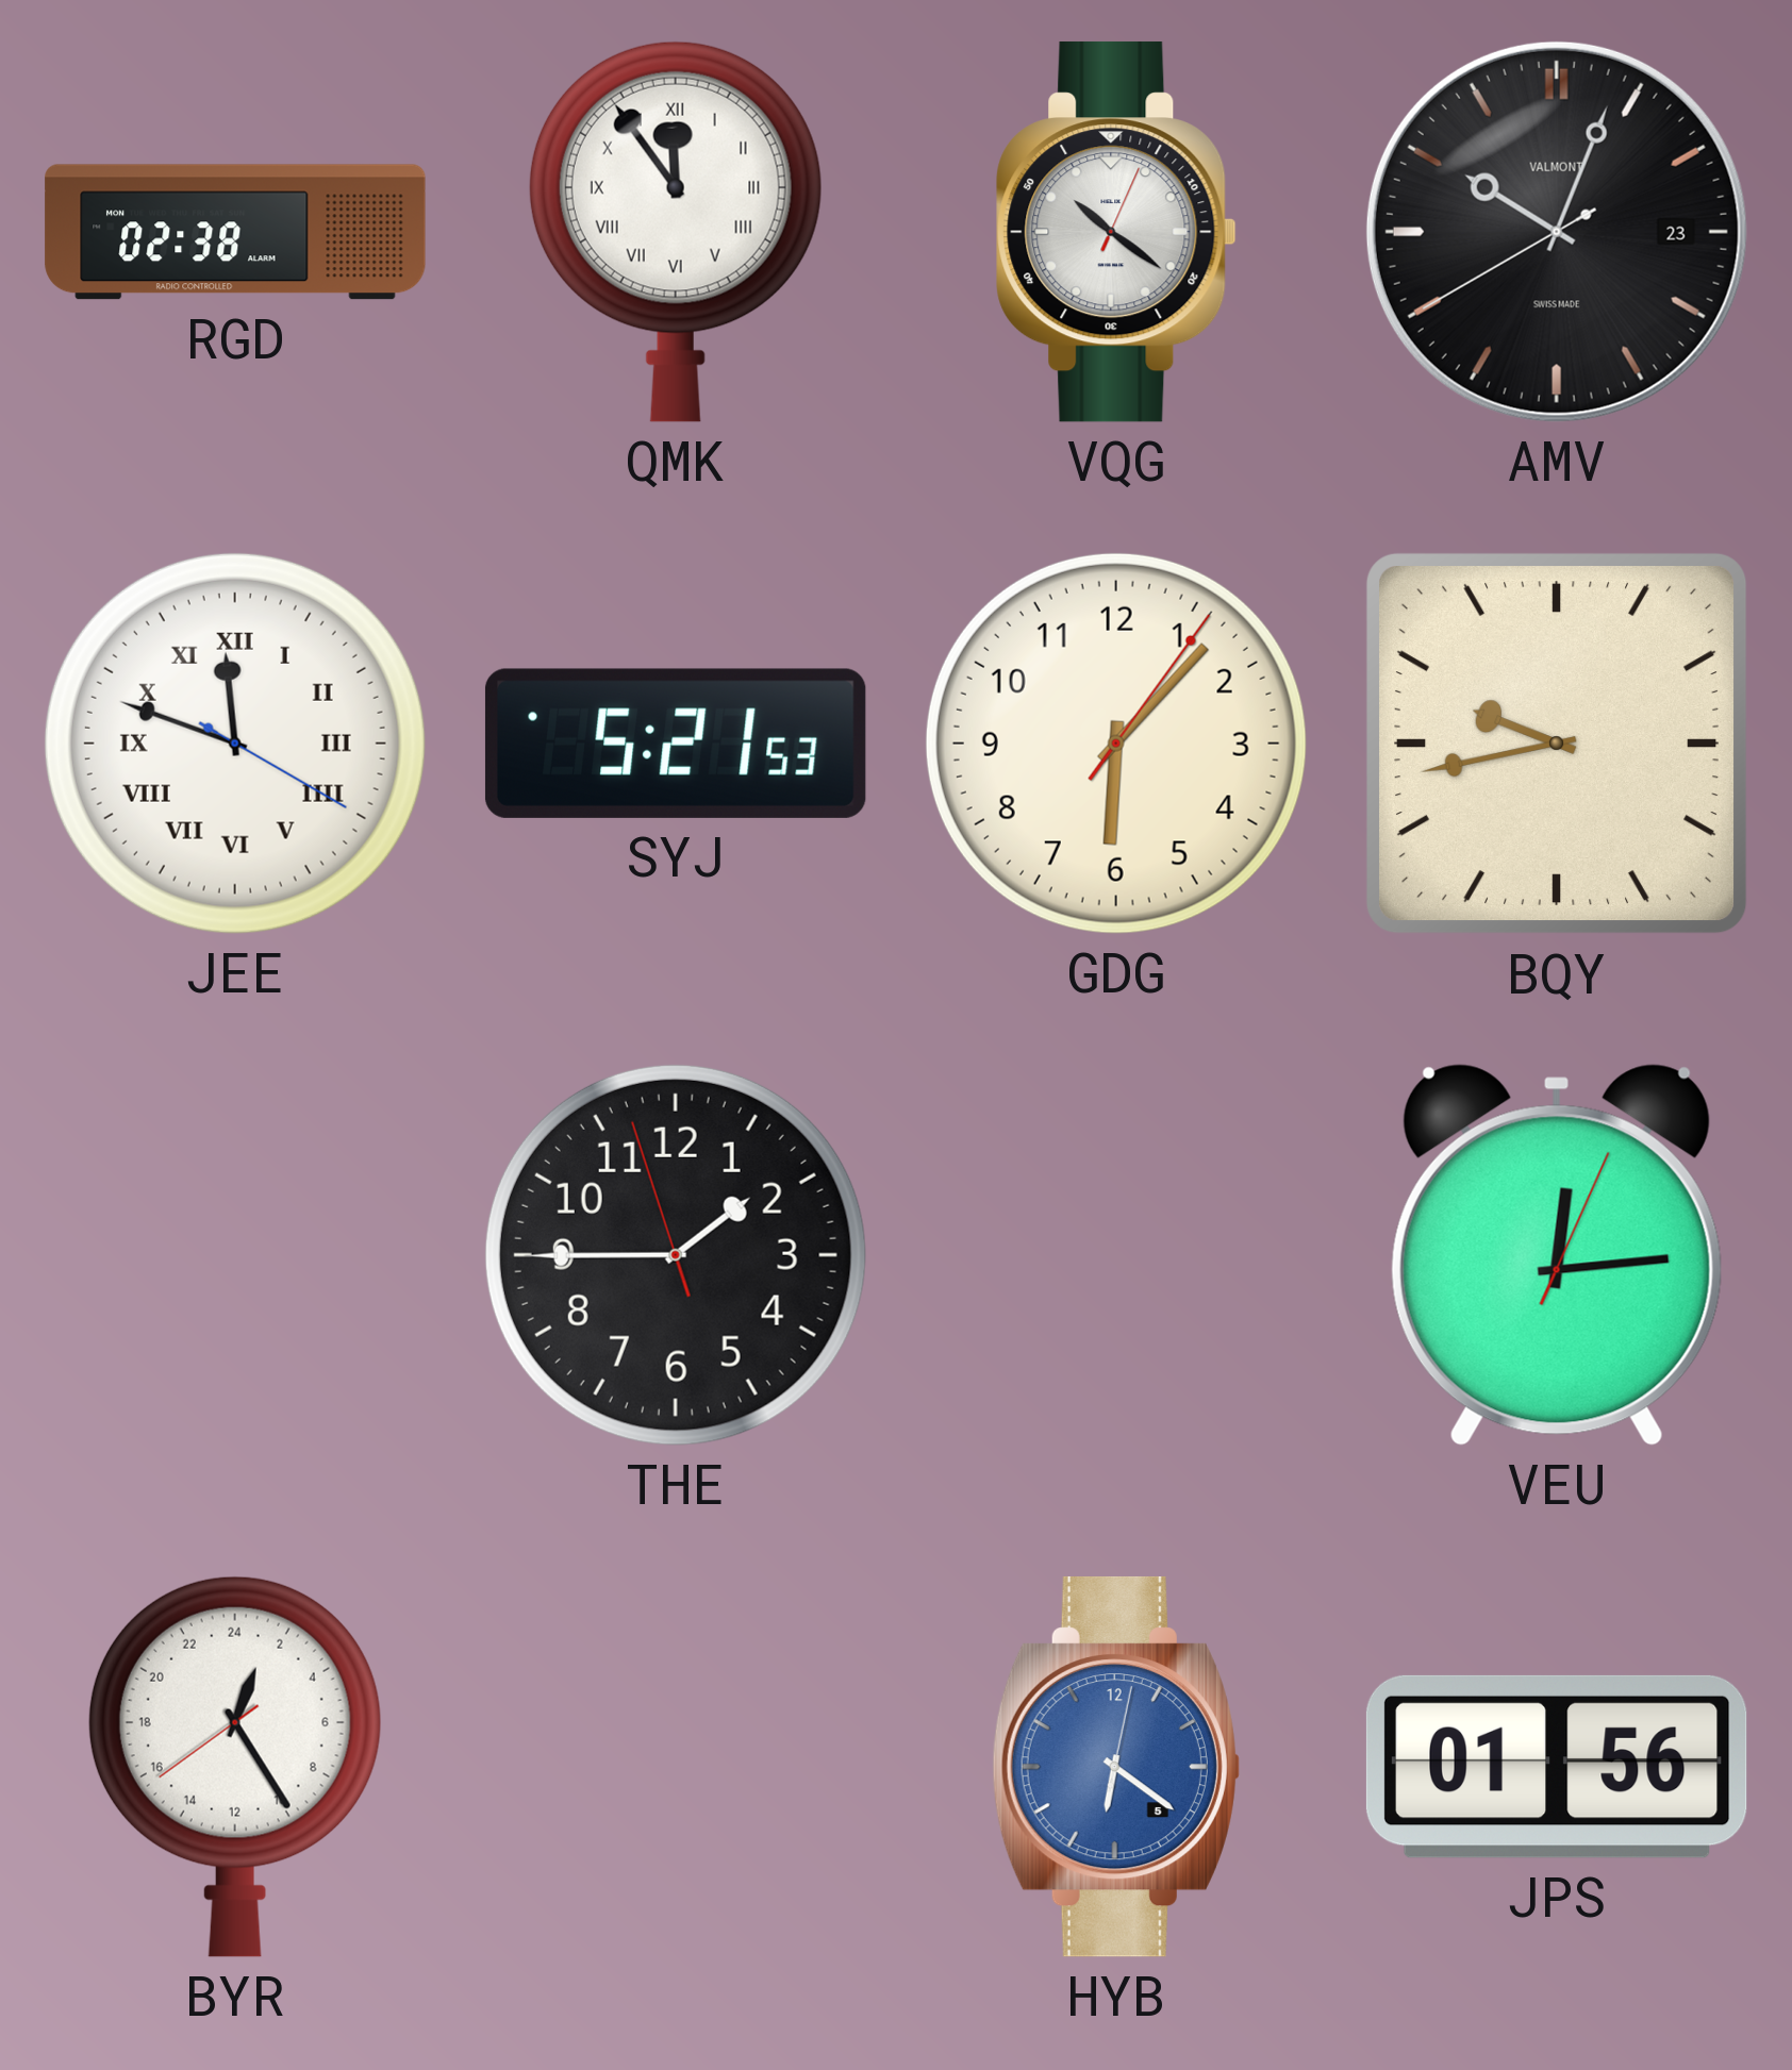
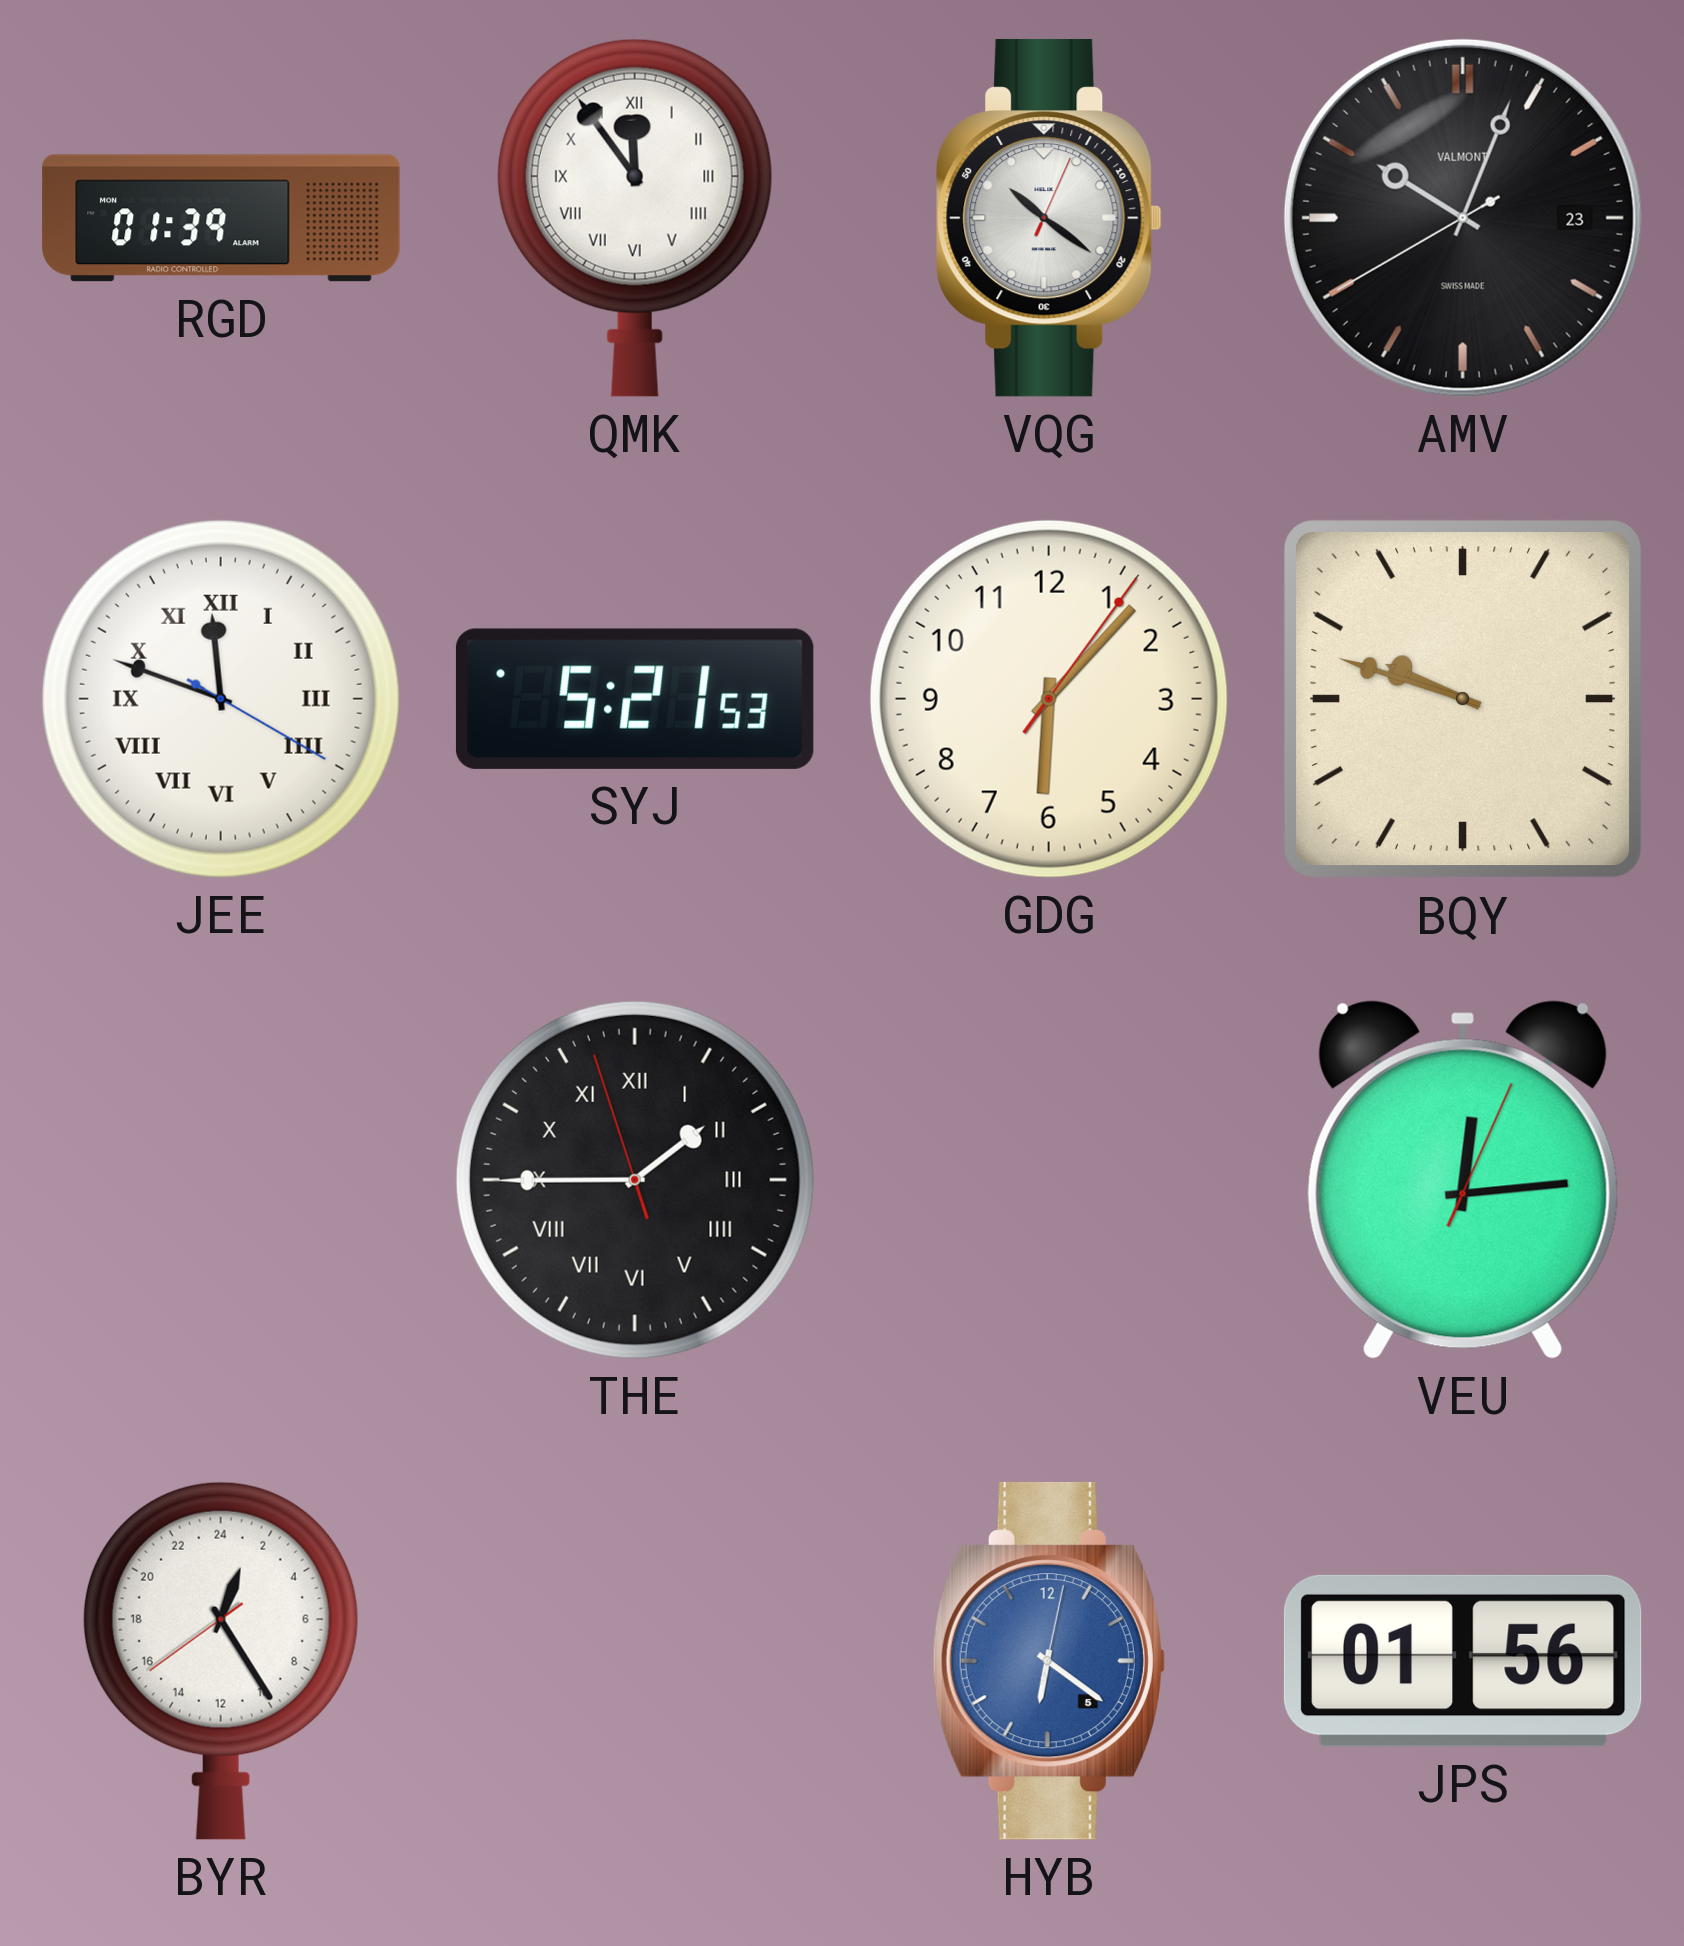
RGD: 02:38 -> 01:39 (221, 218)
BQY: 9:43 -> 9:48 (1463, 699)
THE numerals: Arabic -> Roman (635, 1180)
